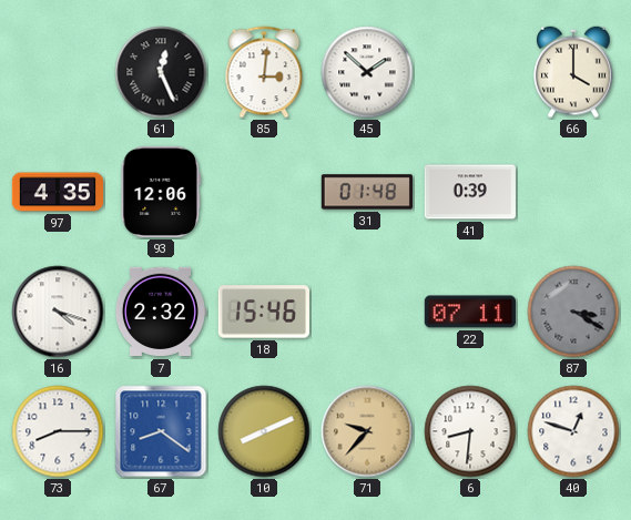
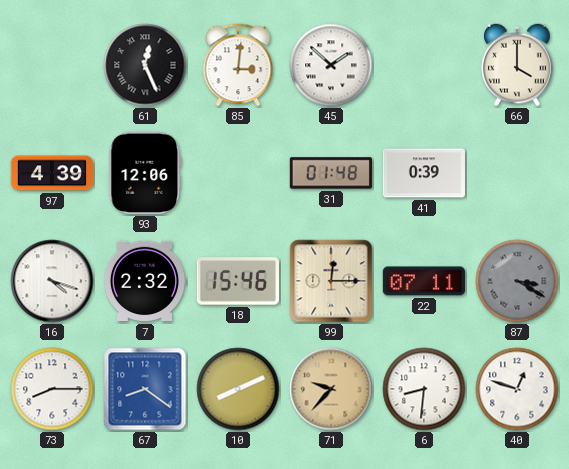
97: 4:35 -> 4:39 (51, 173)
99: none -> 12:15 (331, 281)
